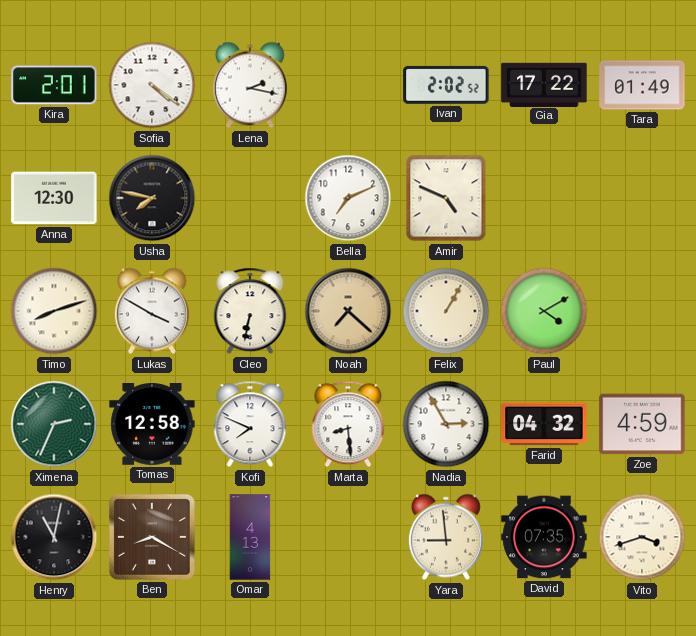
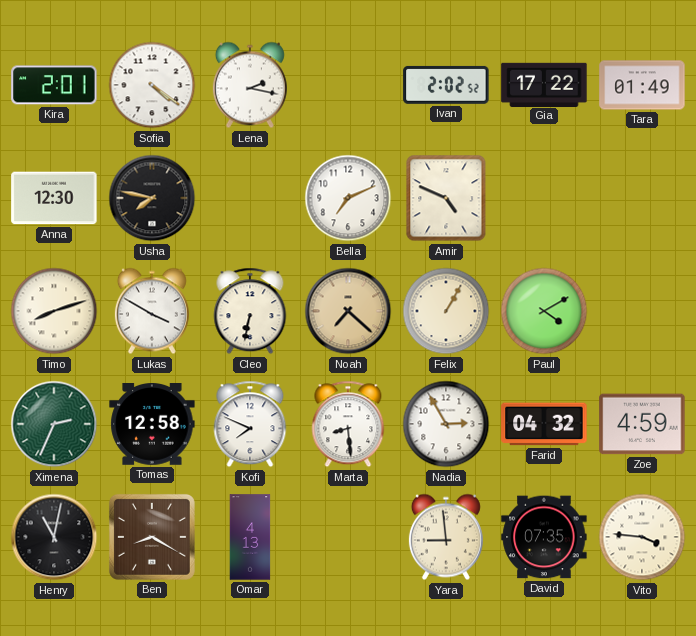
Vito: 3:42 -> 3:46 (642, 537)
